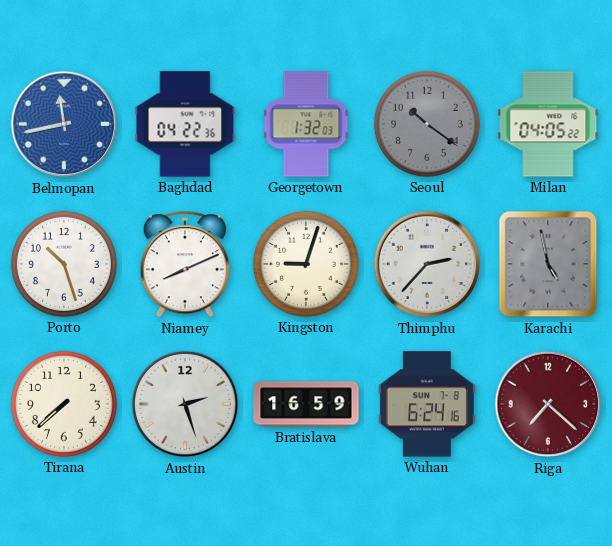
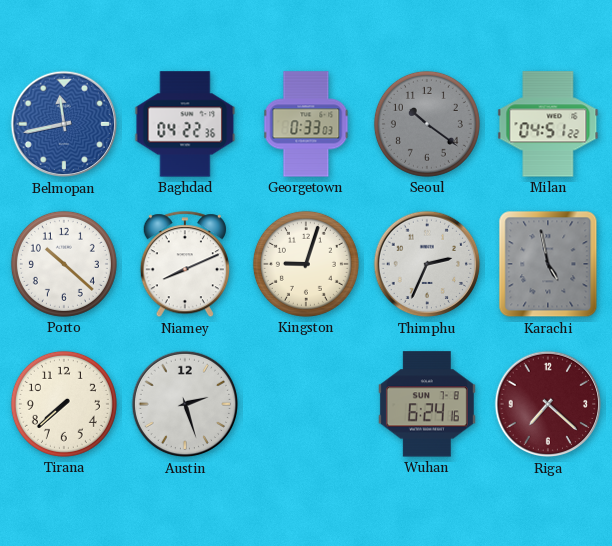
Georgetown: 1:32 -> 0:33 (306, 124)
Milan: 04:05 -> 04:51 (548, 124)
Porto: 10:27 -> 10:22 (64, 264)
Thimphu: 2:37 -> 2:34 (427, 264)
Bratislava: 16:59 -> none (306, 404)
